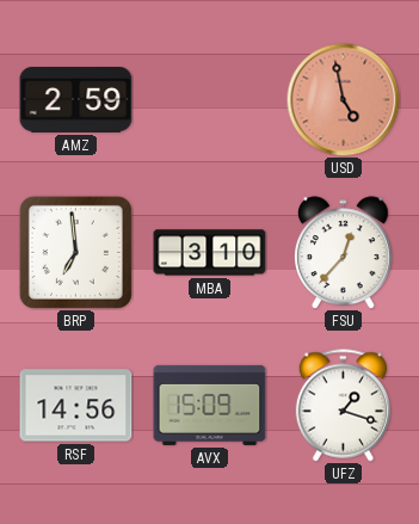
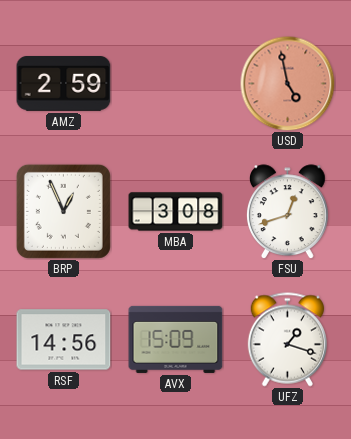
BRP: 6:59 -> 12:56 (63, 211)
MBA: 3:10 -> 3:08 (176, 212)
FSU: 12:37 -> 12:42 (287, 212)
